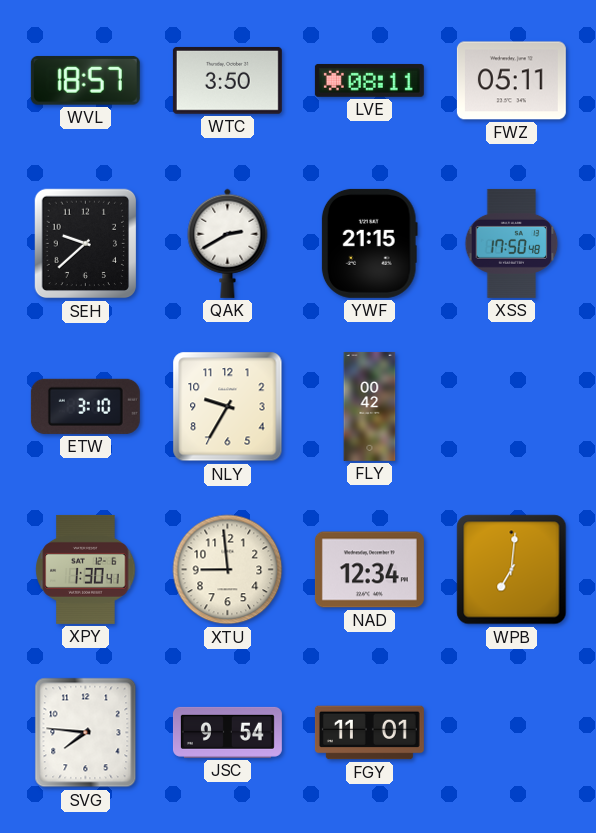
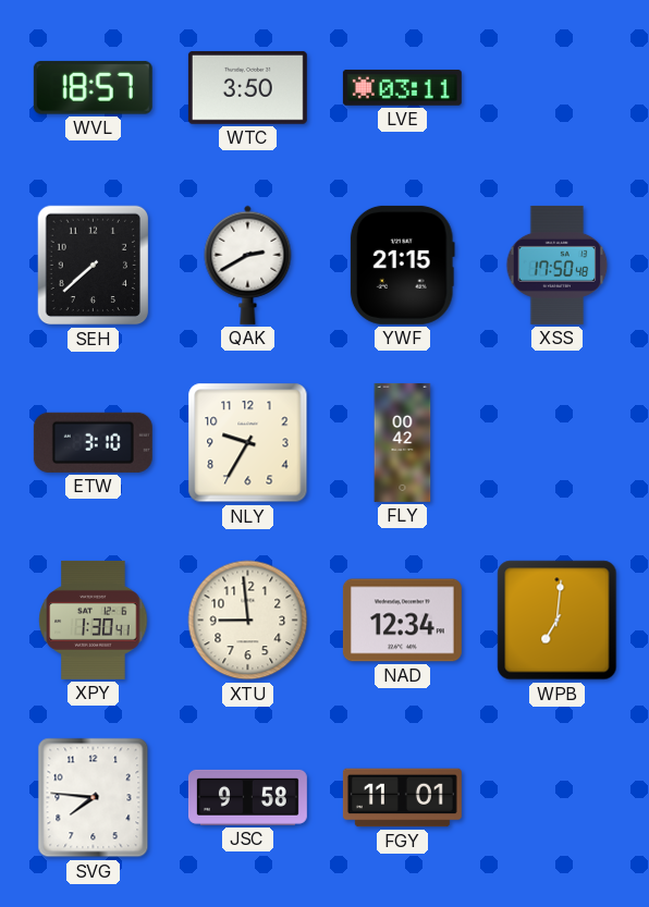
LVE: 08:11 -> 03:11 (402, 87)
FWZ: 05:11 -> none (511, 81)
SEH: 9:38 -> 7:38 (94, 266)
JSC: 9:54 -> 9:58 (247, 797)
